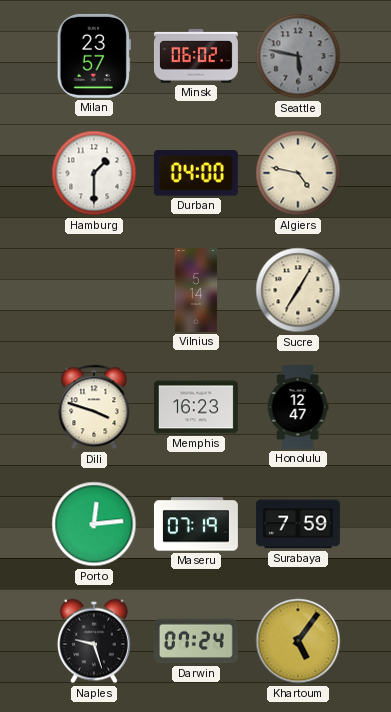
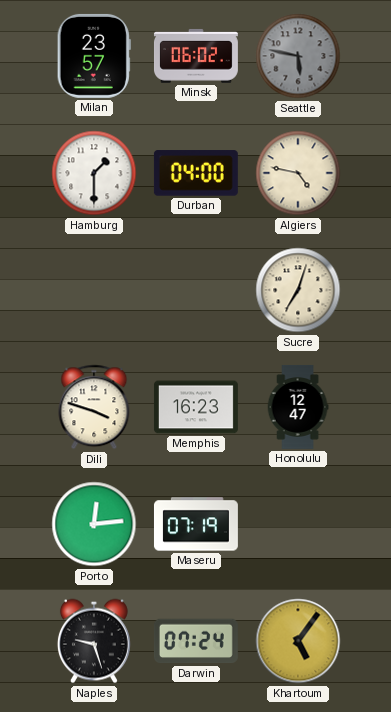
Vilnius: 5:14 -> none (196, 290)
Sucre: 7:05 -> 7:03 (298, 290)
Surabaya: 7:59 -> none (298, 524)
